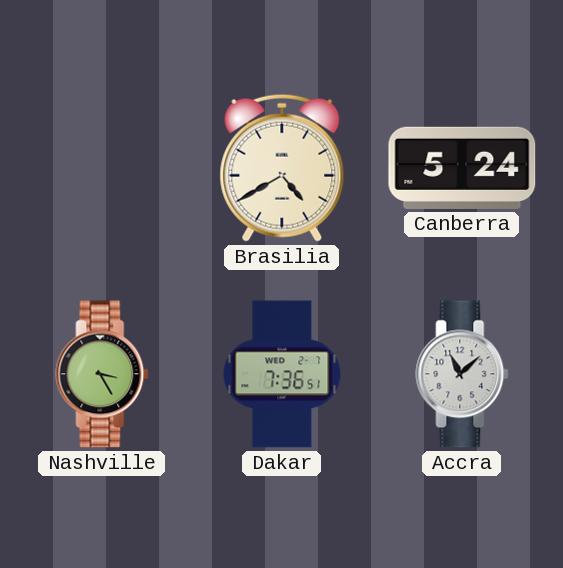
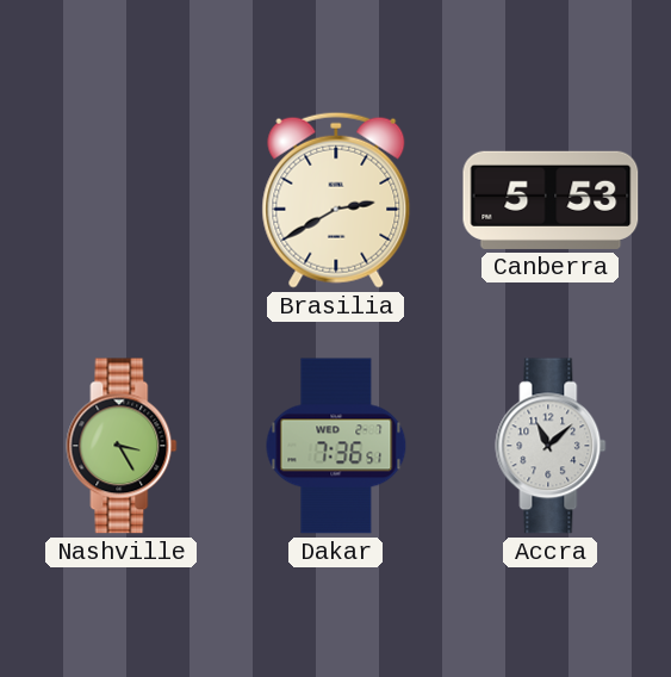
Brasilia: 4:40 -> 2:40 (336, 200)
Canberra: 5:24 -> 5:53 (551, 200)
